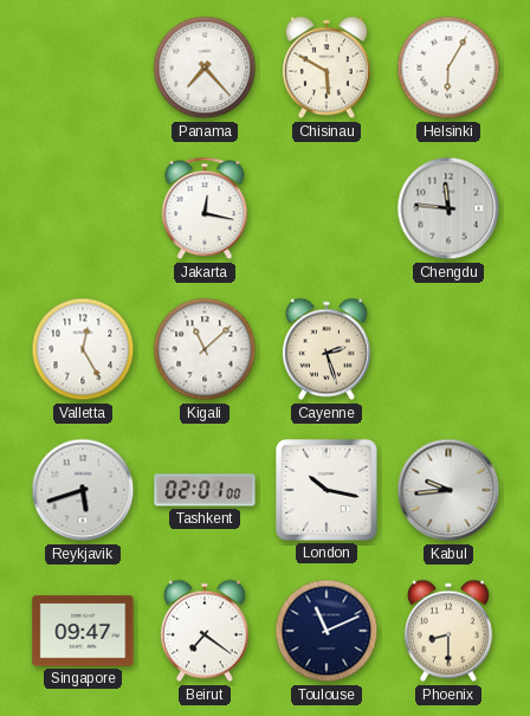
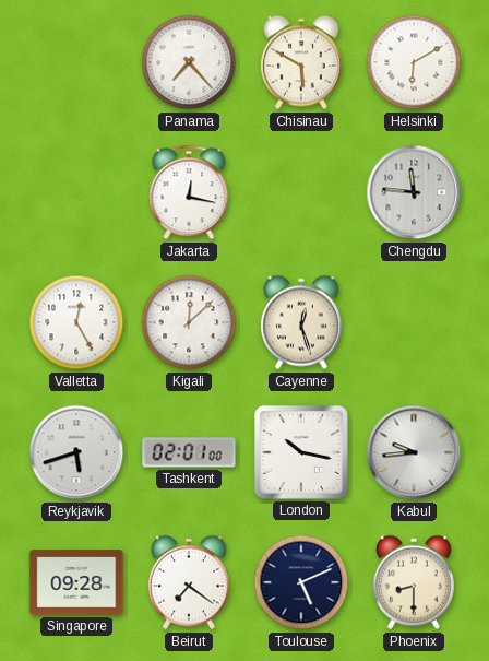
Helsinki: 6:05 -> 6:10 (414, 62)
Kigali: 11:08 -> 12:08 (189, 322)
Cayenne: 2:27 -> 12:27 (301, 322)
Singapore: 09:47 -> 09:28 (76, 582)
Toulouse: 11:11 -> 5:11 (301, 582)
